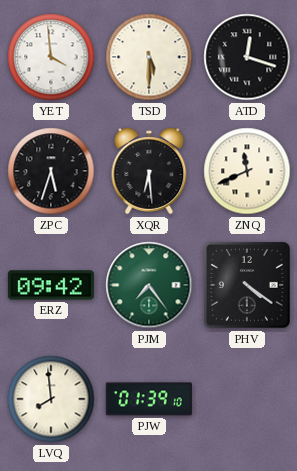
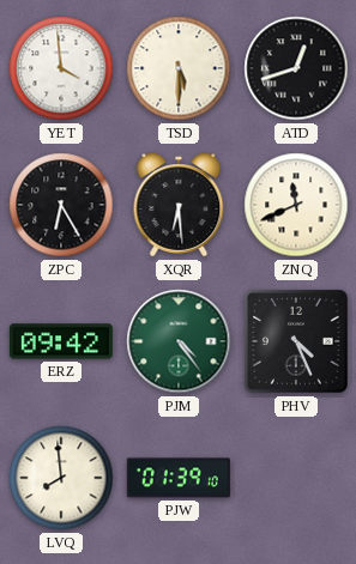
ATD: 12:18 -> 12:42 (296, 68)
ZPC: 5:33 -> 6:25 (61, 205)
PJM: 7:24 -> 4:24 (179, 341)
PHV: 4:21 -> 4:26 (296, 341)
